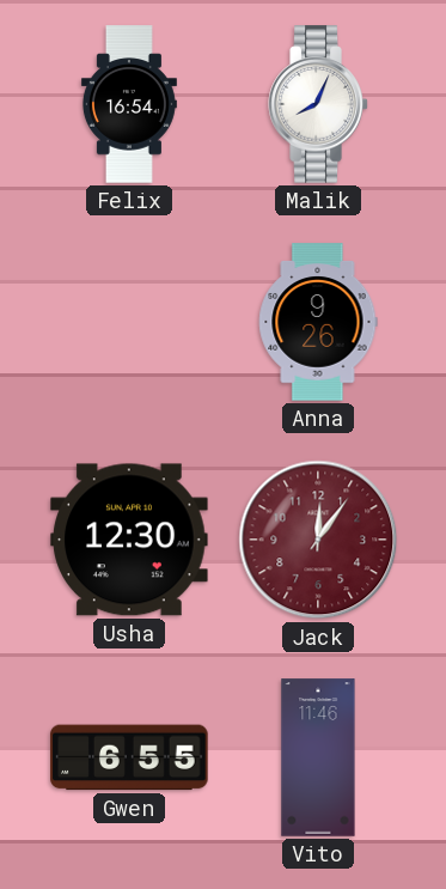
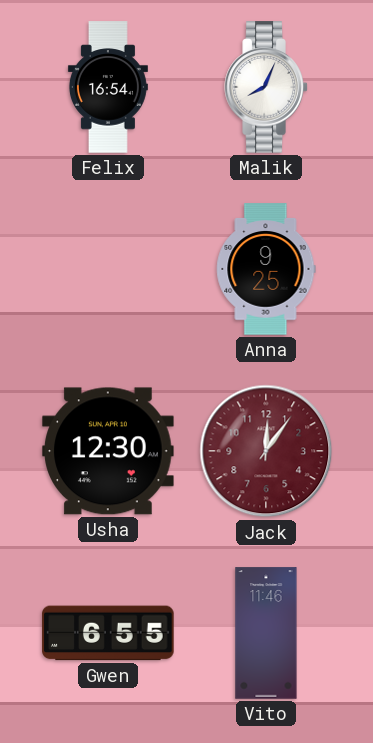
Anna: 9:26 -> 9:25 (266, 269)
